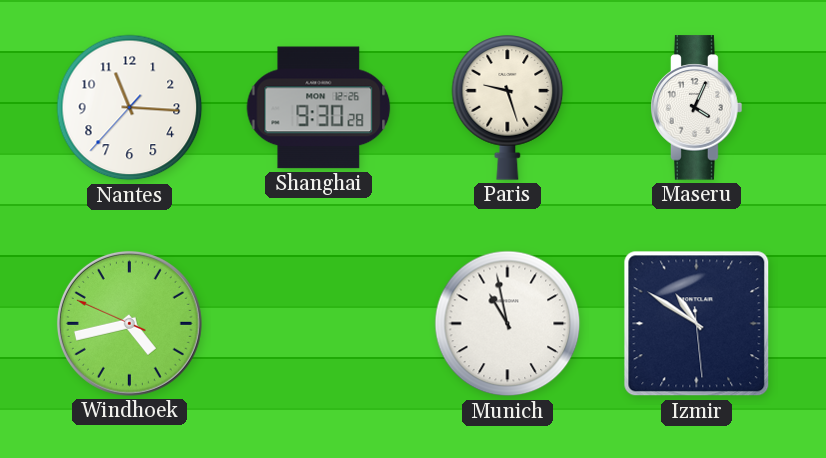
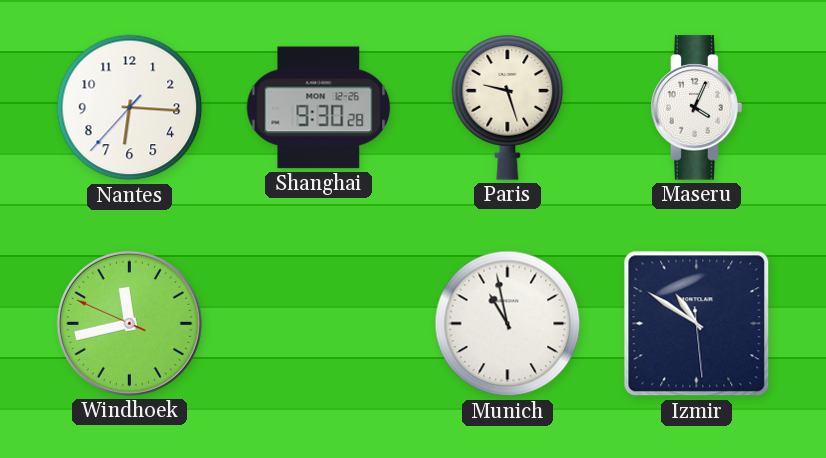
Nantes: 11:15 -> 6:15 (130, 108)
Windhoek: 4:42 -> 11:42 (129, 323)
